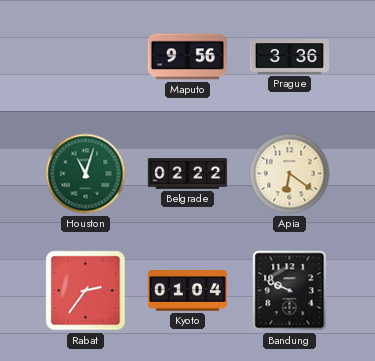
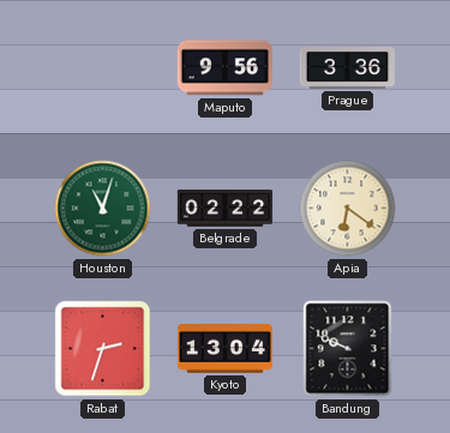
Rabat: 2:36 -> 2:33 (103, 349)
Kyoto: 01:04 -> 13:04 (224, 349)
